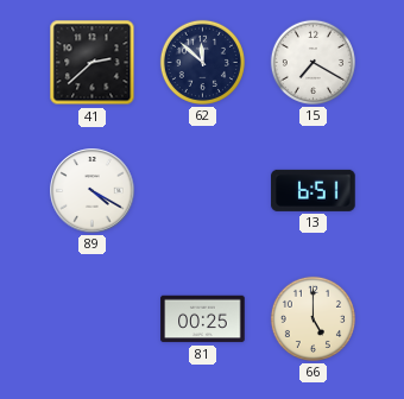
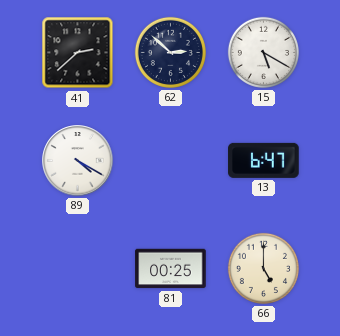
62: 11:52 -> 2:52 (170, 52)
15: 7:20 -> 5:20 (263, 52)
13: 6:51 -> 6:47 (264, 160)
